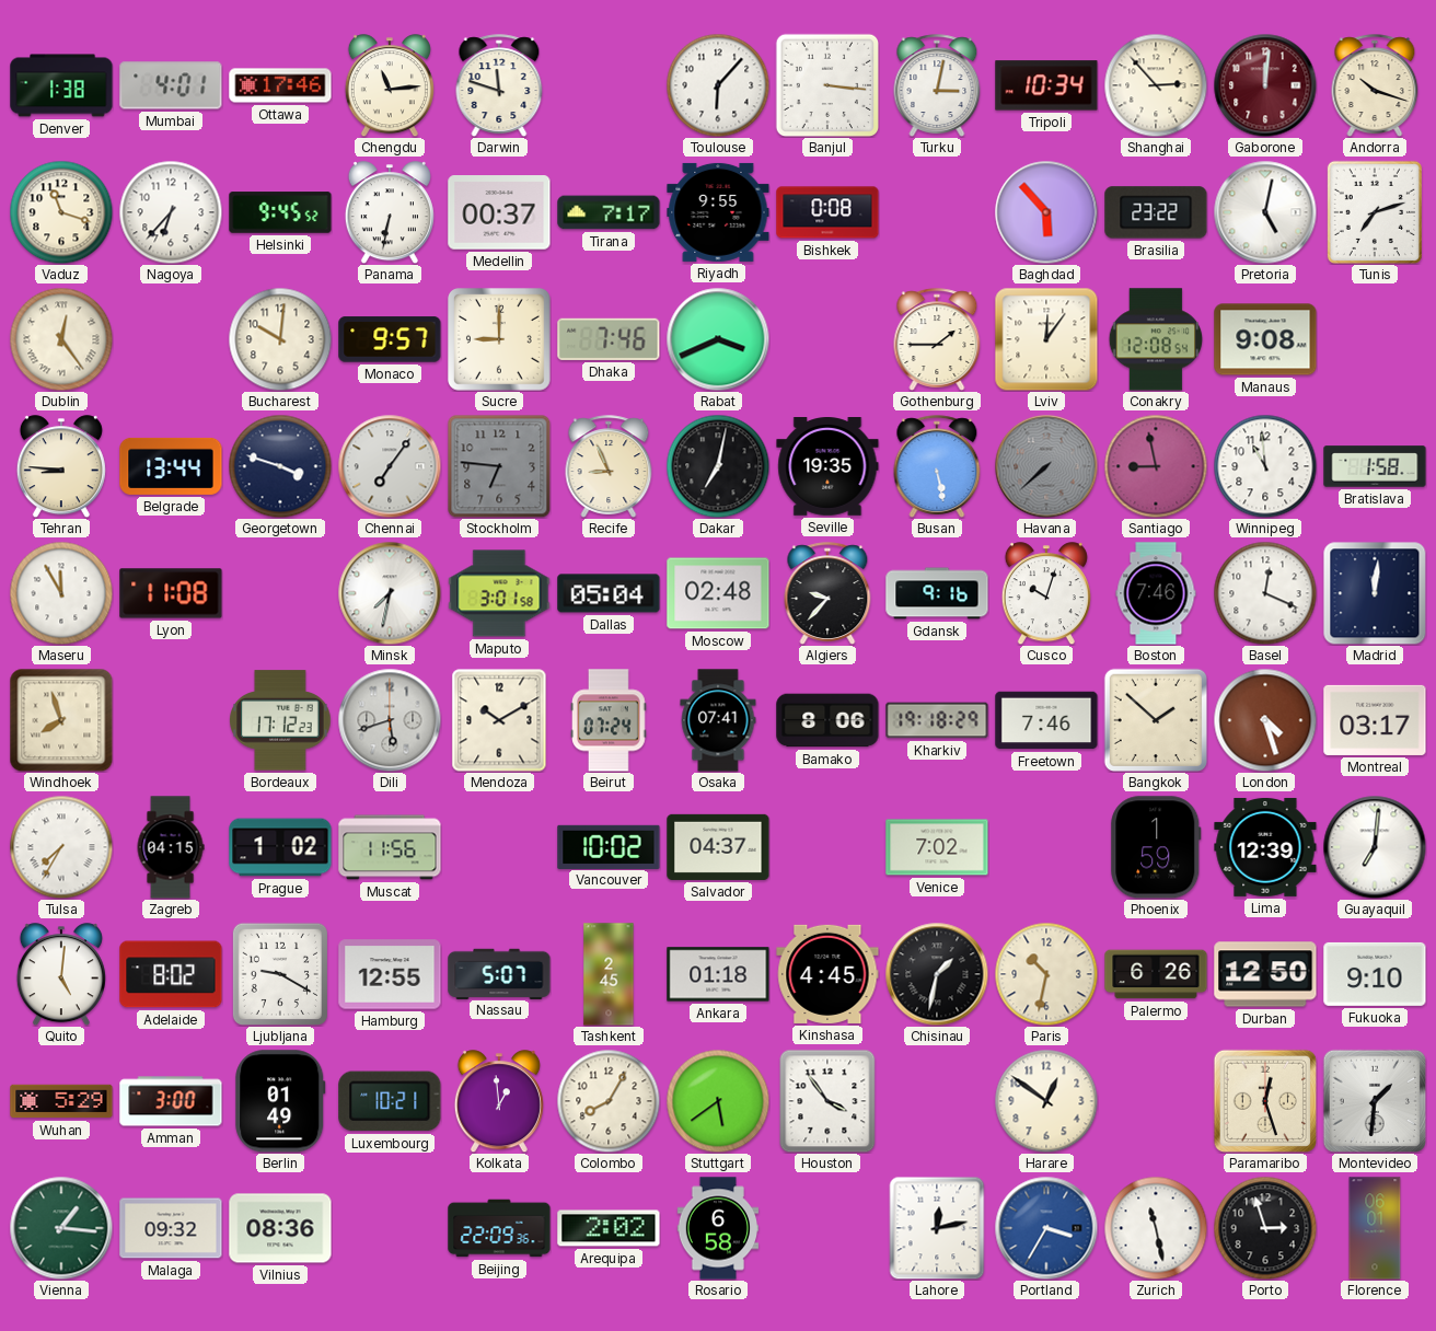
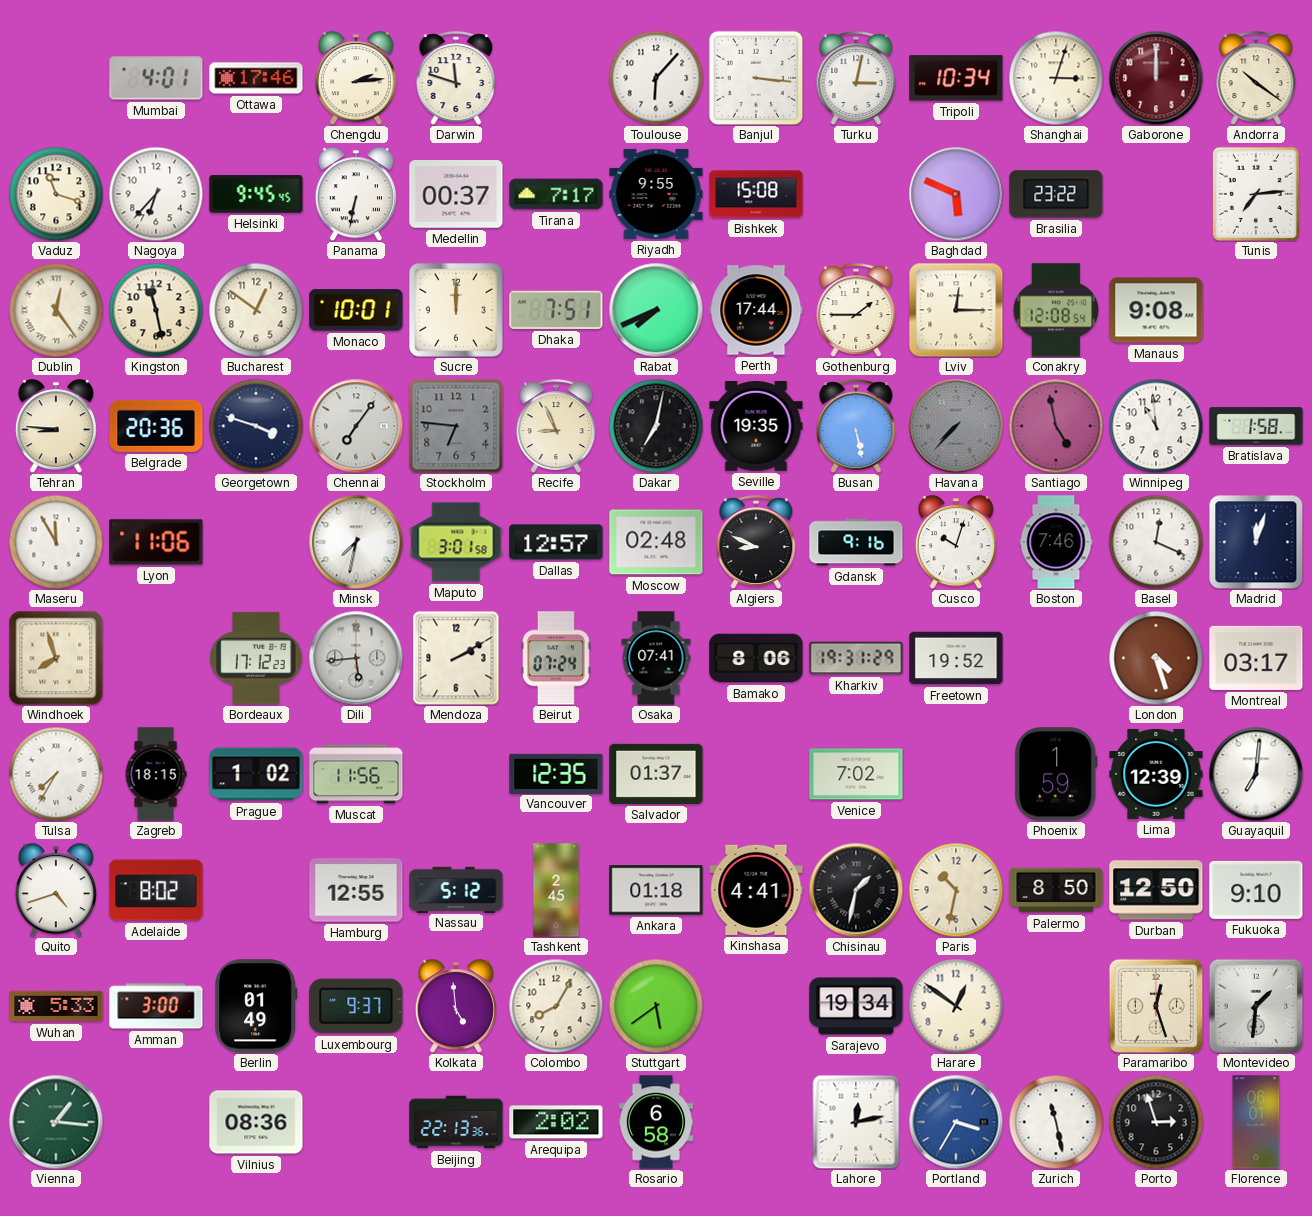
Denver: 1:38 -> none (61, 85)
Chengdu: 11:14 -> 2:14 (356, 78)
Shanghai: 2:53 -> 3:03 (1056, 78)
Gaborone: 12:01 -> 12:00 (1156, 78)
Andorra: 10:18 -> 10:21 (1256, 78)
Helsinki: 9:45:52 -> 9:45:45 (256, 194)
Bishkek: 0:08 -> 15:08 (756, 194)
Baghdad: 5:53 -> 5:49 (956, 194)
Pretoria: 5:02 -> none (1265, 212)
Tunis: 7:12 -> 7:14 (1256, 194)
Kingston: none -> 11:28 (156, 310)
Bucharest: 10:01 -> 12:51 (256, 310)
Monaco: 9:57 -> 10:01 (356, 310)
Sucre: 9:00 -> 12:00 (457, 311)
Dhaka: 7:46 -> 7:51 (556, 310)
Rabat: 3:41 -> 7:41 (656, 310)
Perth: none -> 17:44 (756, 310)
Lviv: 12:06 -> 12:15 (956, 310)
Belgrade: 13:44 -> 20:36 (156, 426)
Havana: 7:38 -> 7:37 (956, 426)
Santiago: 8:58 -> 4:58 (1056, 426)
Lyon: 11:08 -> 11:06 (156, 542)
Dallas: 05:04 -> 12:57 (556, 542)
Algiers: 9:37 -> 8:49 (756, 542)
Madrid: 12:01 -> 12:03 (1256, 542)
Dili: 5:42 -> 5:44 (356, 658)
Mendoza: 10:10 -> 2:10 (456, 658)
Kharkiv: 19:18 -> 19:31 (856, 658)
Freetown: 7:46 -> 19:52 (956, 658)
Bangkok: 1:52 -> none (1155, 719)
Zagreb: 04:15 -> 18:15 (156, 774)
Vancouver: 10:02 -> 12:35 (556, 773)
Salvador: 04:37 -> 01:37 (656, 774)
Quito: 5:01 -> 4:42 (56, 890)
Ljubljana: 9:20 -> none (280, 973)
Nassau: 5:07 -> 5:12 (456, 889)
Kinshasa: 4:45 -> 4:41 (756, 890)
Palermo: 6:26 -> 8:50 (1056, 890)
Wuhan: 5:29 -> 5:33 (56, 1006)
Luxembourg: 10:21 -> 9:37 (356, 1006)
Kolkata: 12:59 -> 4:59 (456, 1006)
Houston: 3:54 -> none (827, 1101)
Sarajevo: none -> 19:34 (856, 1006)
Malaga: 09:32 -> none (171, 1228)
Beijing: 22:09 -> 22:13 (456, 1122)
